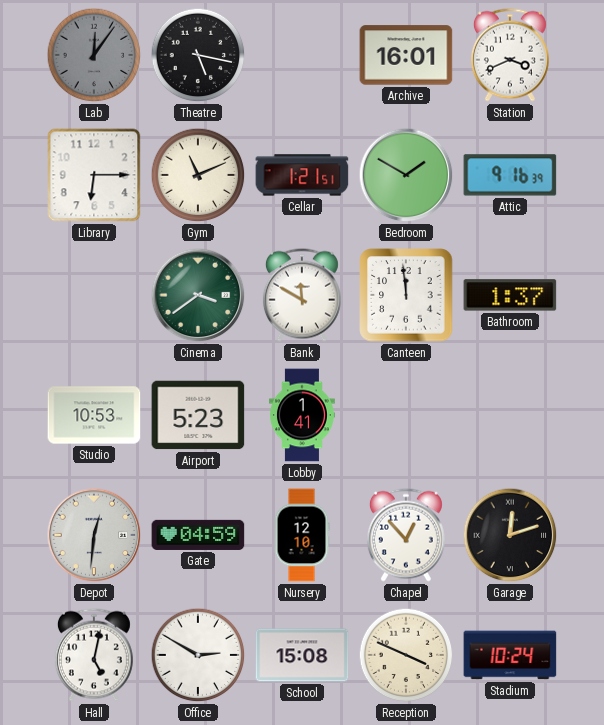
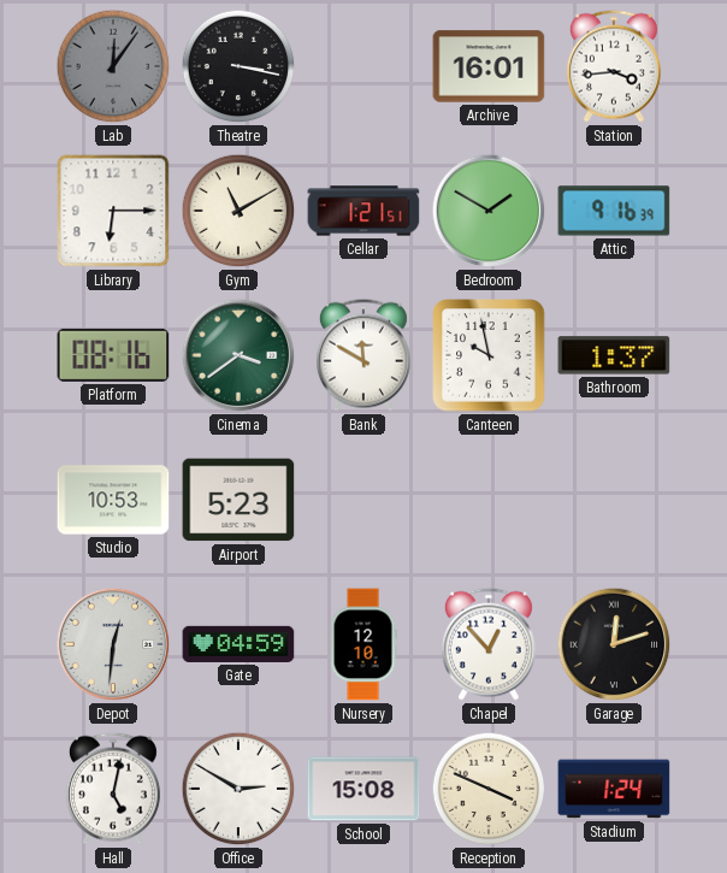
Theatre: 5:17 -> 3:17 (238, 66)
Station: 3:41 -> 3:44 (614, 66)
Gym: 11:11 -> 11:10 (238, 211)
Platform: none -> 08:16 (113, 355)
Canteen: 11:59 -> 9:58 (489, 355)
Lobby: 1:41 -> none (302, 415)
Stadium: 10:24 -> 1:24 (614, 789)
